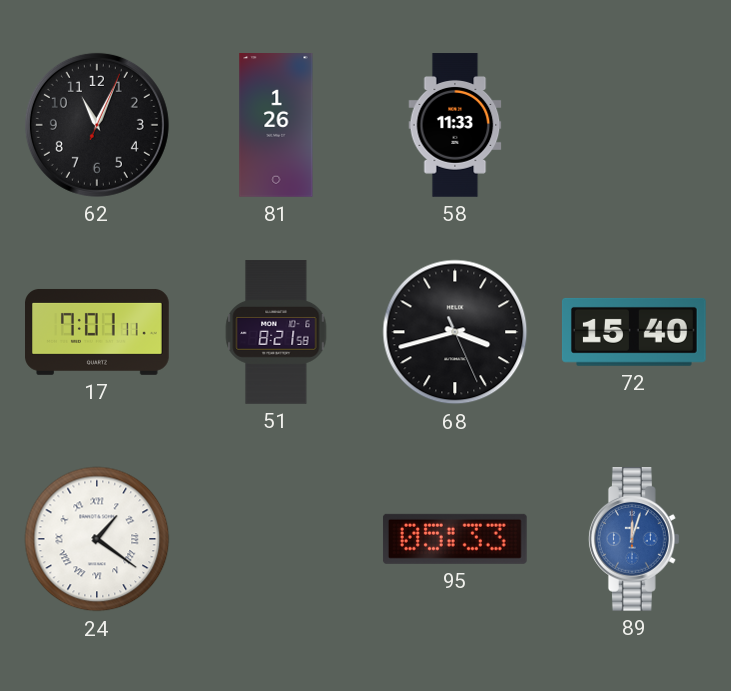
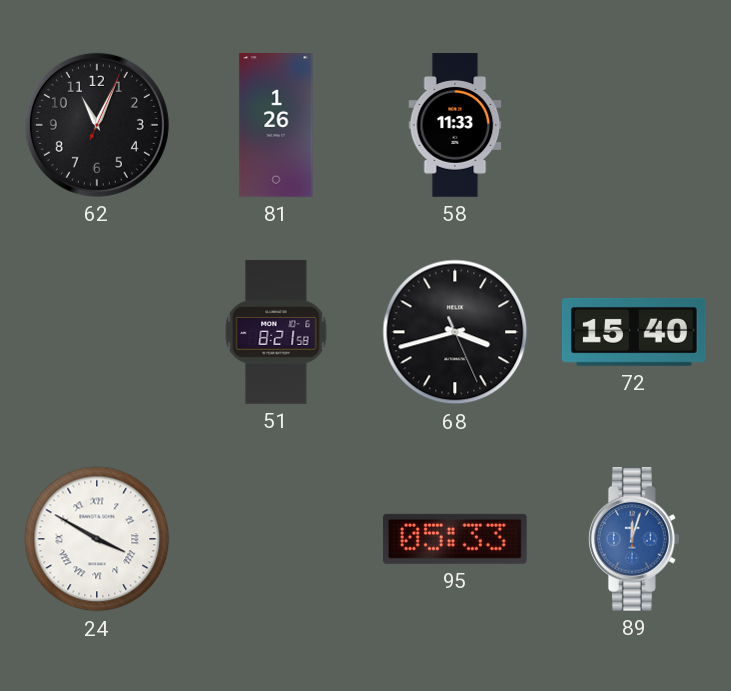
17: 7:01 -> none (98, 332)
24: 1:21 -> 3:50 (97, 539)
